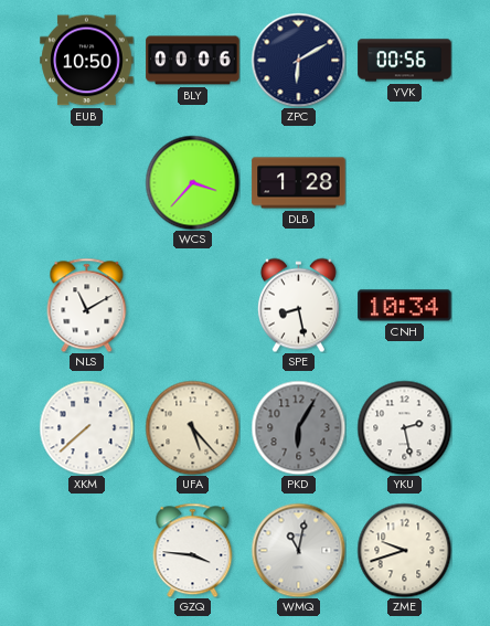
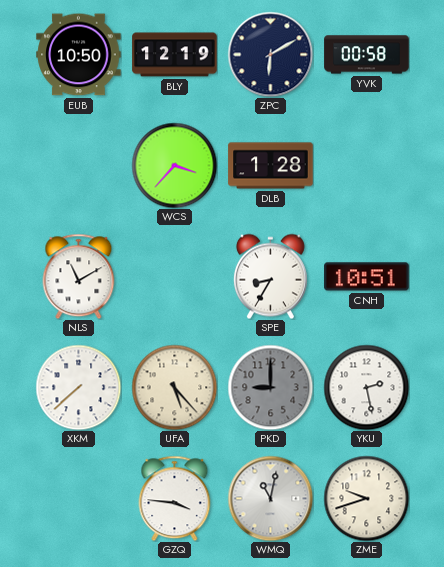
BLY: 00:06 -> 12:19 (175, 55)
YVK: 00:56 -> 00:58 (367, 55)
SPE: 8:28 -> 8:35 (270, 276)
CNH: 10:34 -> 10:51 (367, 277)
PKD: 6:05 -> 9:00 (270, 387)
